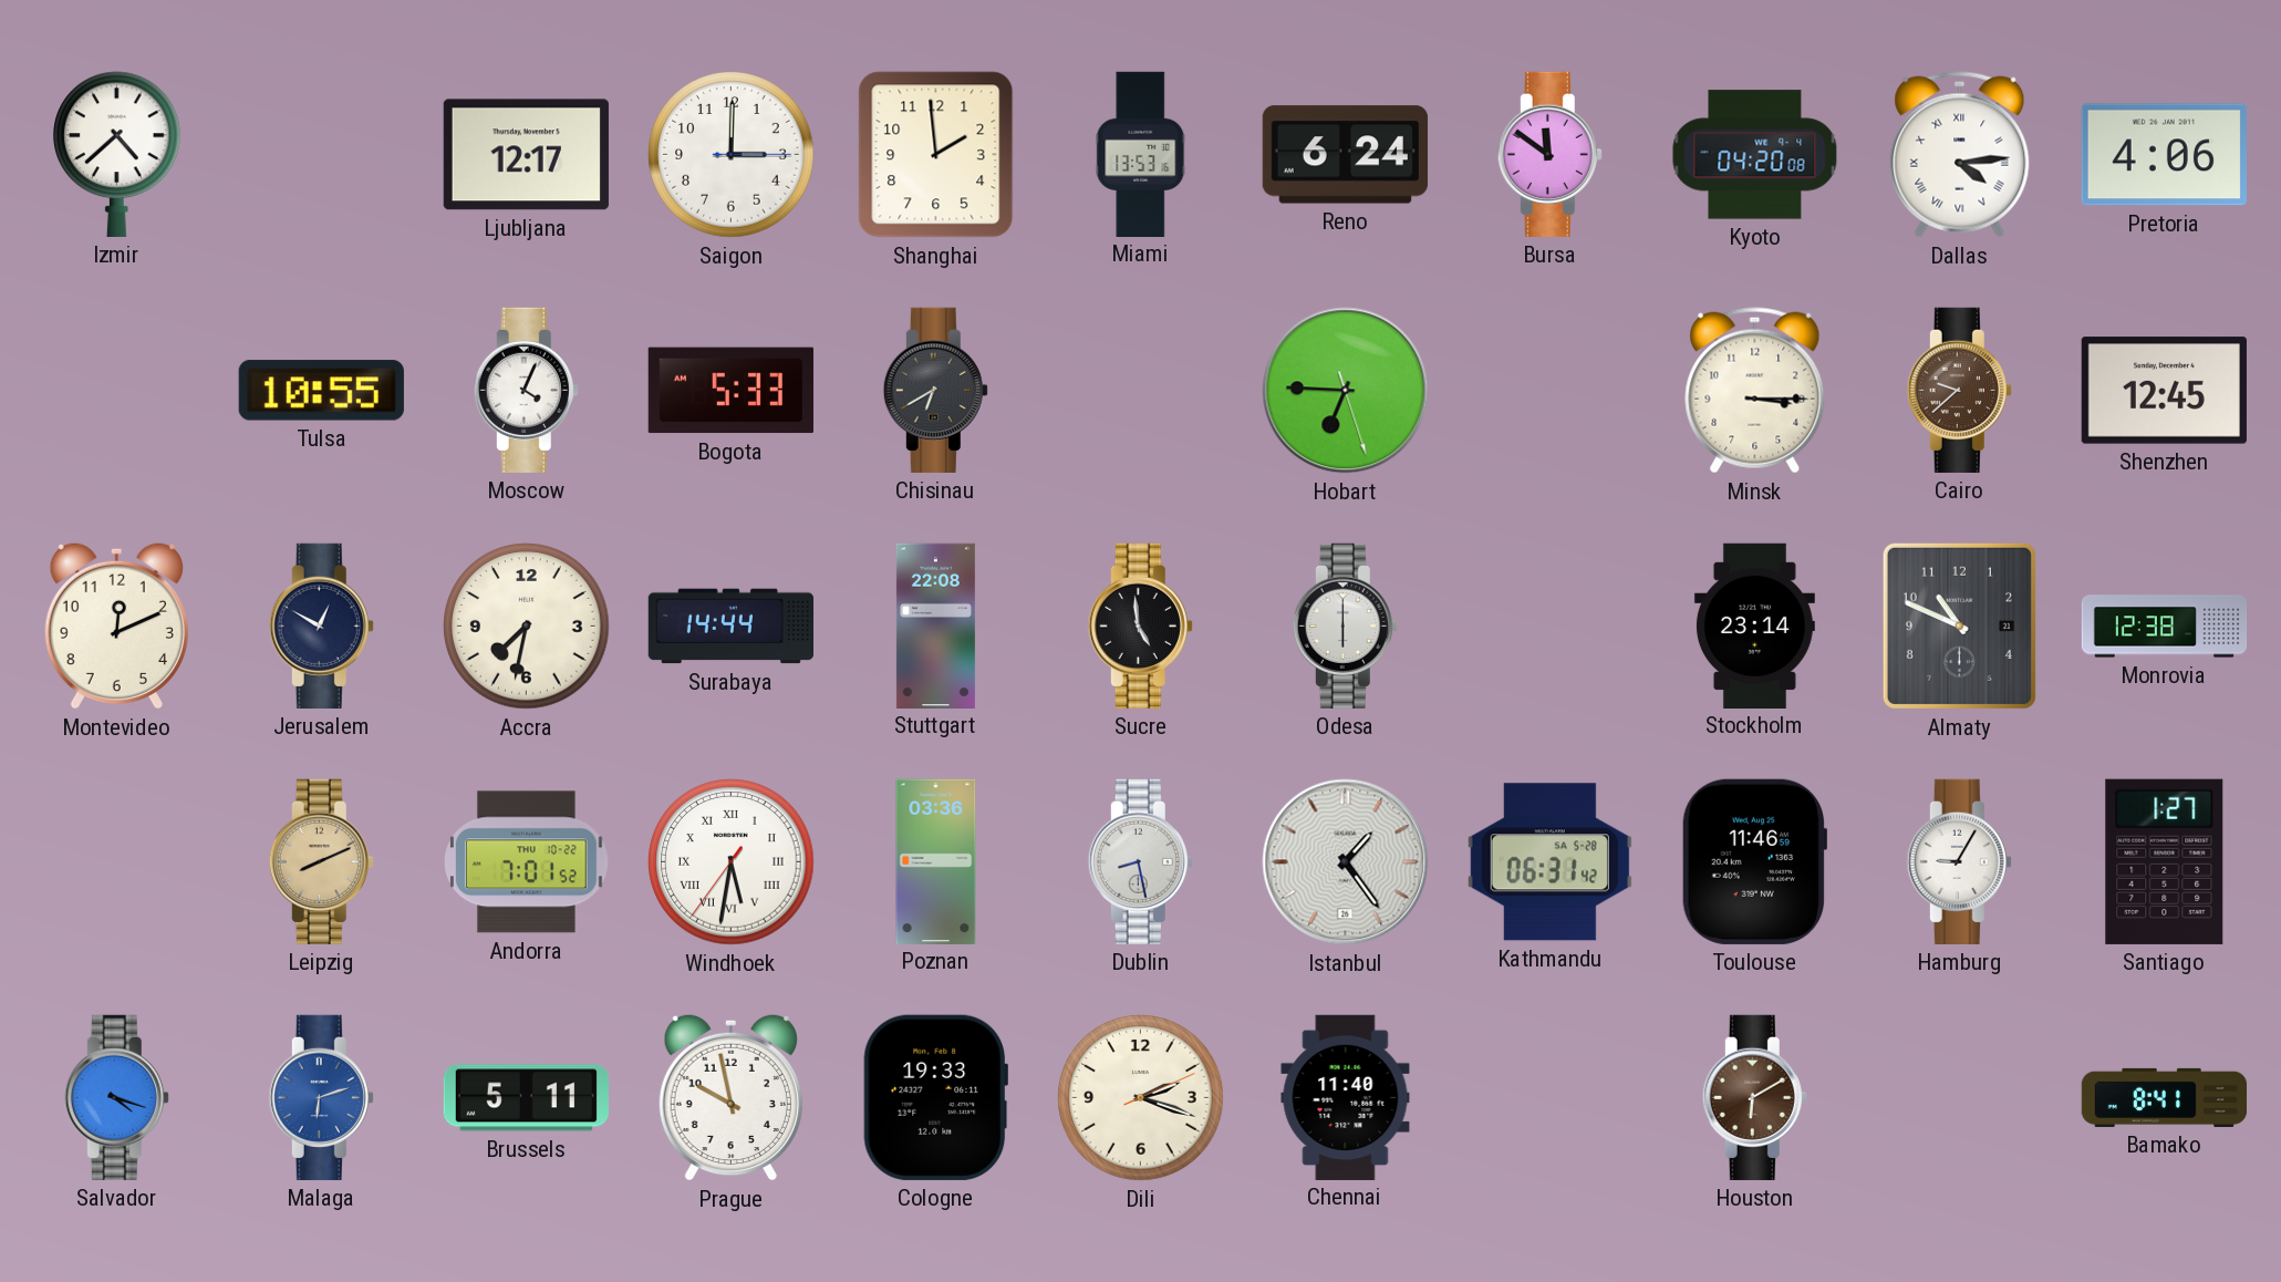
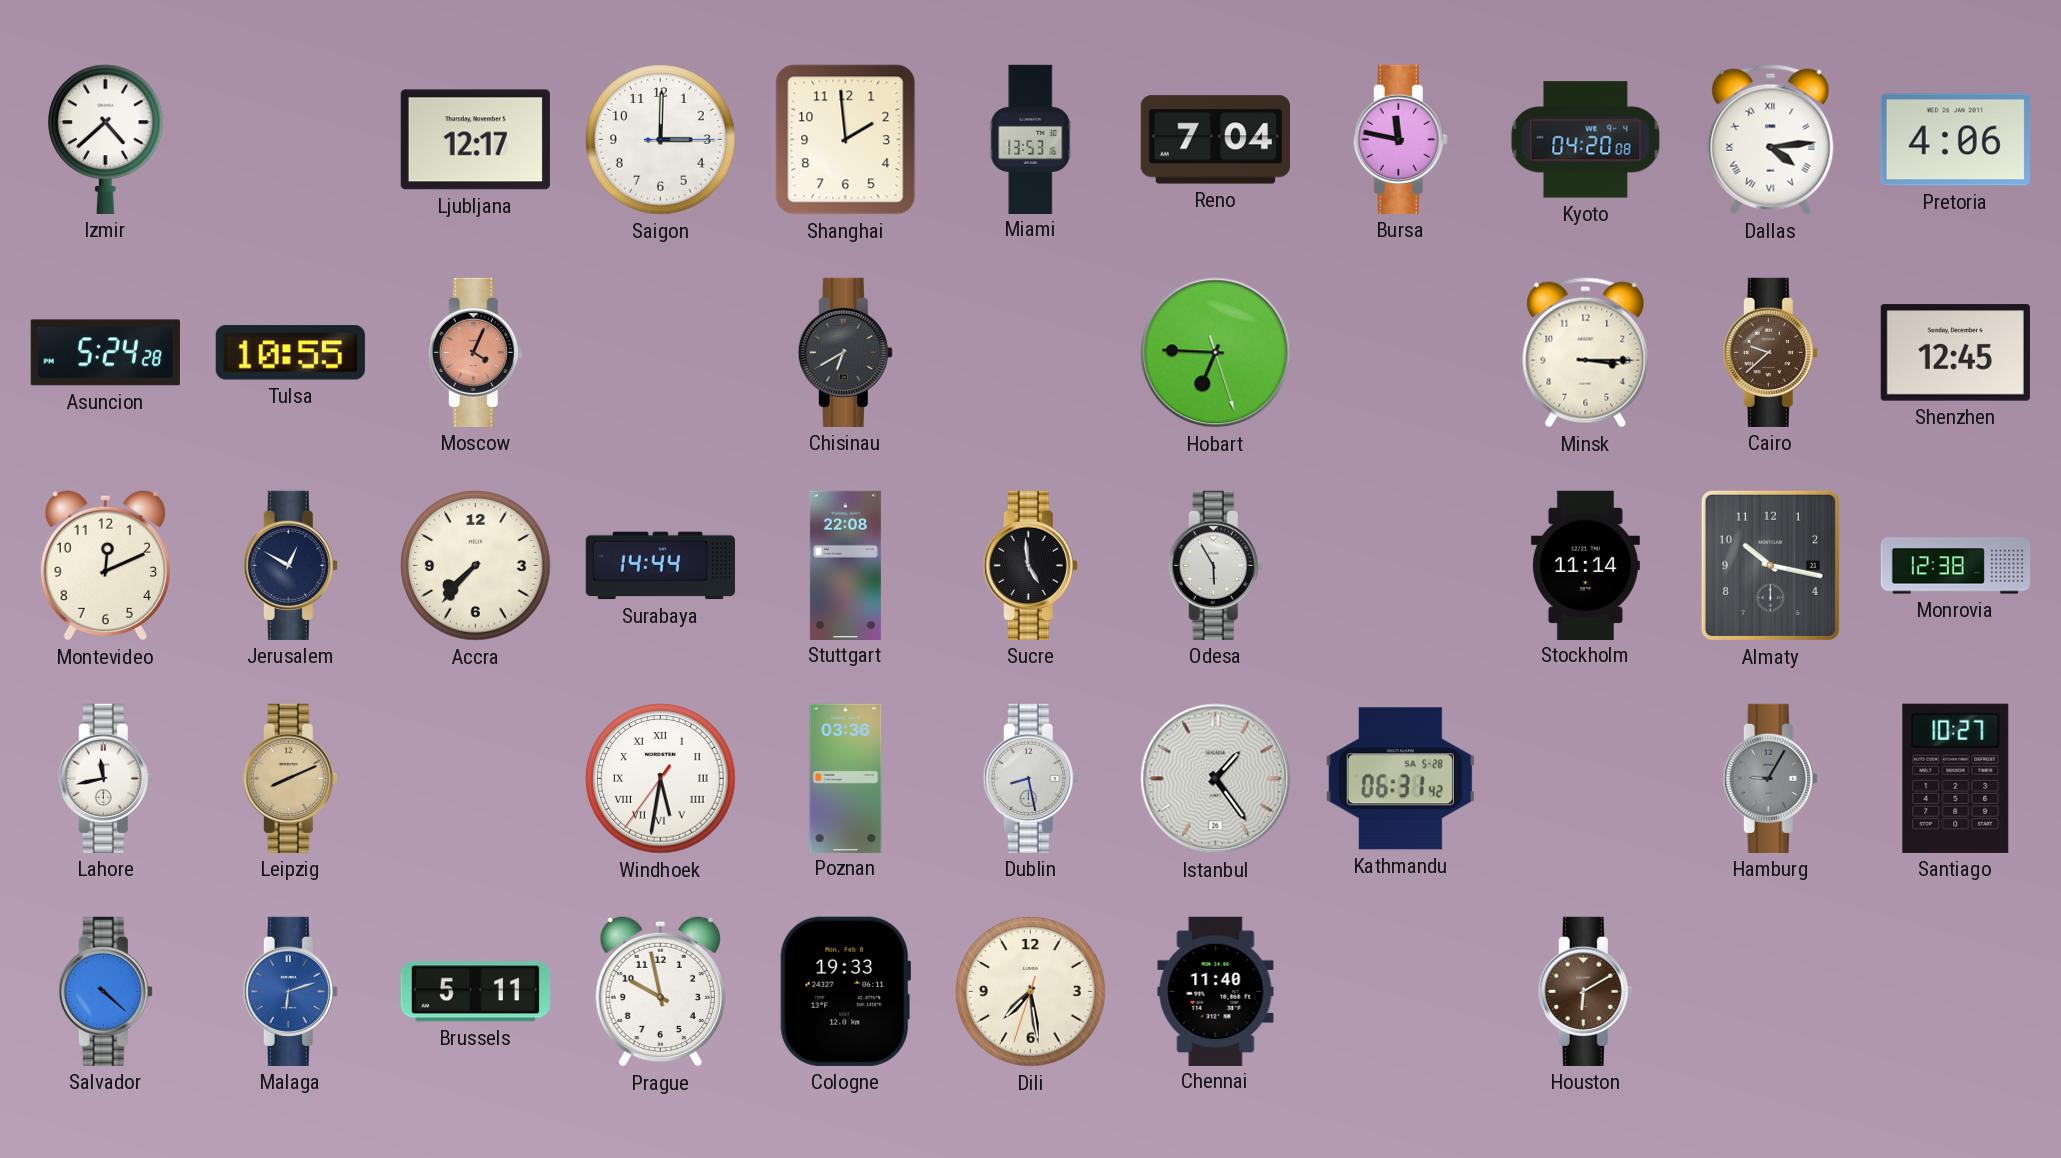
Reno: 6:24 -> 7:04 (1215, 140)
Bursa: 11:51 -> 11:47 (1400, 139)
Asuncion: none -> 5:24 (105, 353)
Moscow dial: white -> salmon (475, 352)
Bogota: 5:33 -> none (730, 391)
Accra: 7:32 -> 7:37 (476, 566)
Odesa: 6:00 -> 5:55 (1215, 565)
Stockholm: 23:14 -> 11:14 (1585, 565)
Almaty: 10:49 -> 10:17 (1770, 565)
Lahore: none -> 11:43 (105, 778)
Andorra: 7:01 -> none (527, 862)
Toulouse: 11:46 -> none (1753, 861)
Hamburg dial: white -> grey (1770, 778)
Santiago: 1:27 -> 10:27 (1956, 778)
Salvador: 4:18 -> 4:22 (105, 991)
Dili: 2:18 -> 7:28 (1031, 992)
Bamako: 8:41 -> none (2165, 1097)
